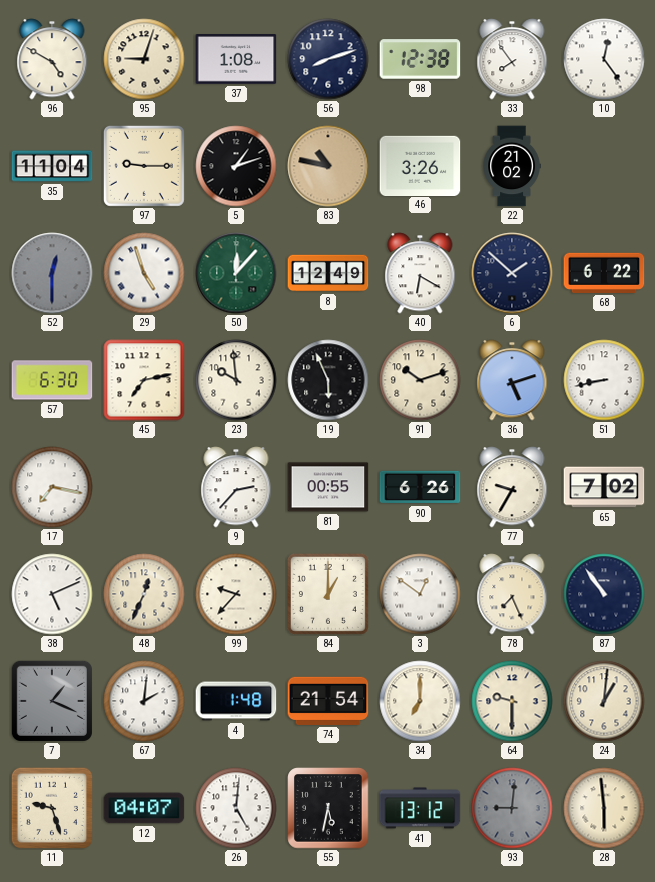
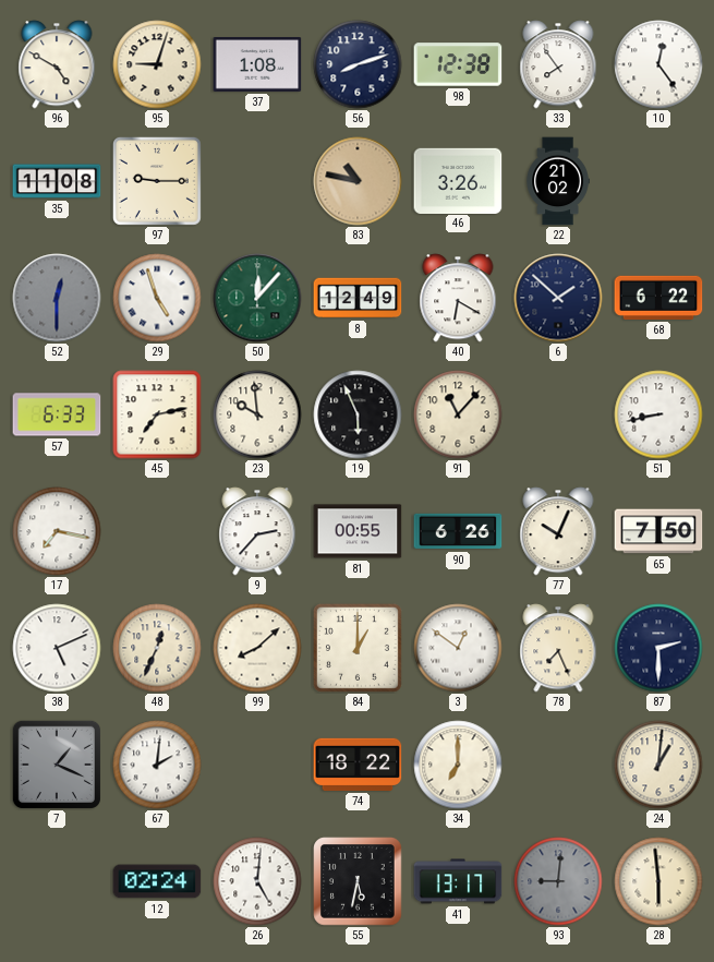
35: 11:04 -> 11:08 (57, 181)
5: 1:12 -> none (236, 166)
57: 6:30 -> 6:33 (57, 414)
91: 10:12 -> 11:07 (458, 414)
36: 5:12 -> none (512, 380)
77: 9:35 -> 10:04 (558, 531)
65: 7:02 -> 7:50 (658, 531)
99: 9:37 -> 8:08 (257, 648)
87: 10:54 -> 2:30 (658, 648)
4: 1:48 -> none (236, 701)
74: 21:54 -> 18:22 (358, 765)
64: 9:30 -> none (512, 701)
11: 9:27 -> none (52, 808)
12: 04:07 -> 02:24 (157, 881)
41: 13:12 -> 13:17 (458, 881)
